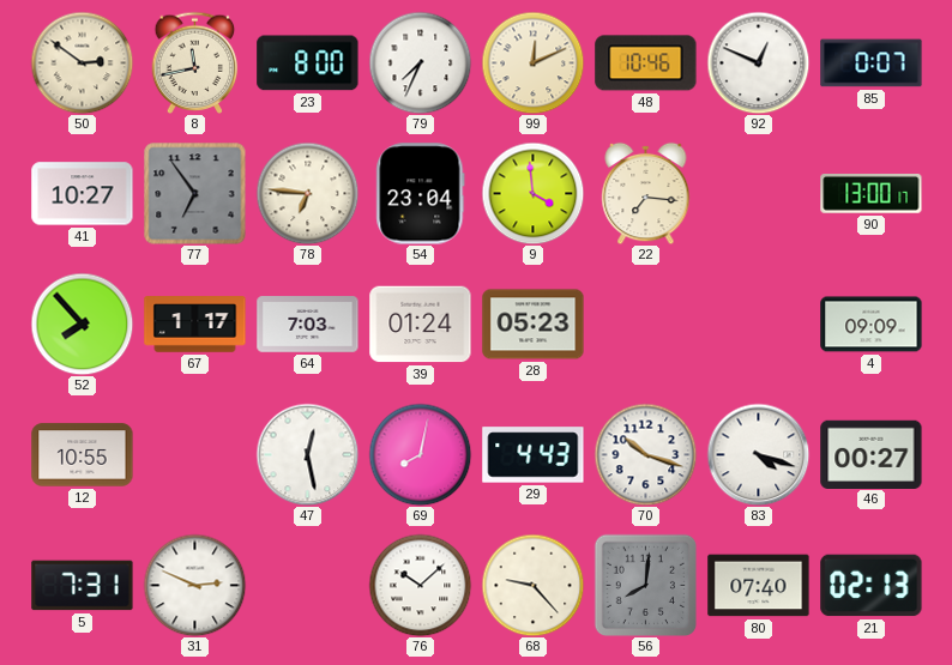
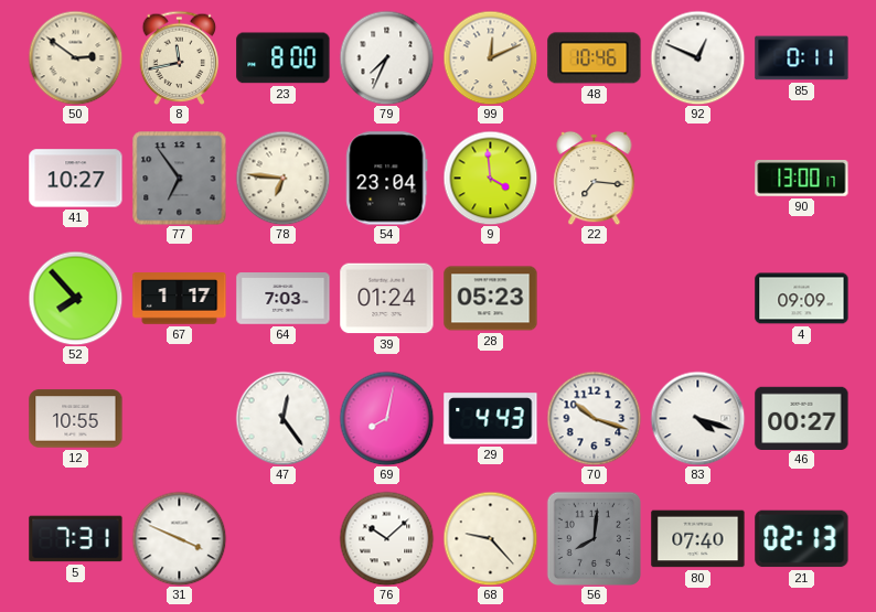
85: 0:07 -> 0:11 (802, 58)
47: 12:28 -> 12:24 (282, 418)
31: 2:49 -> 3:49 (179, 538)
